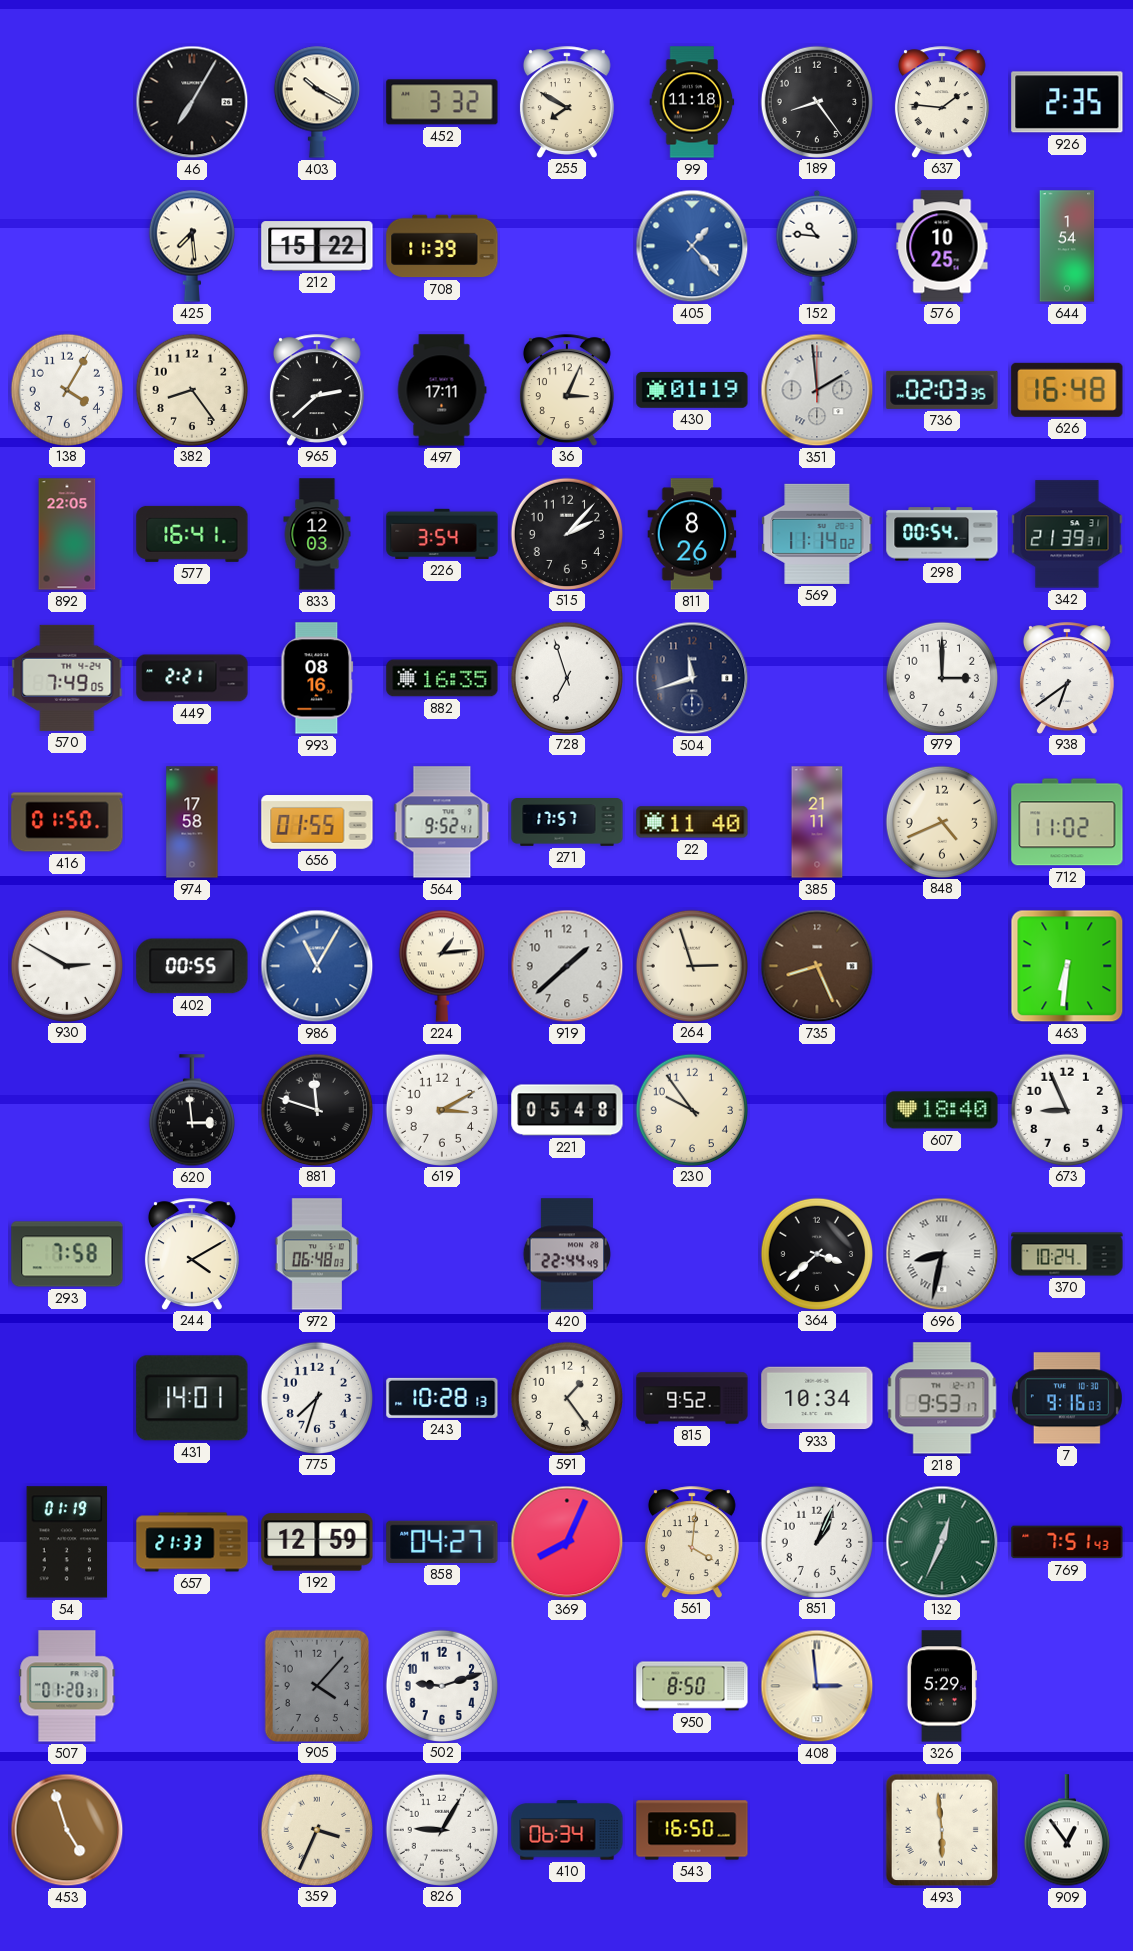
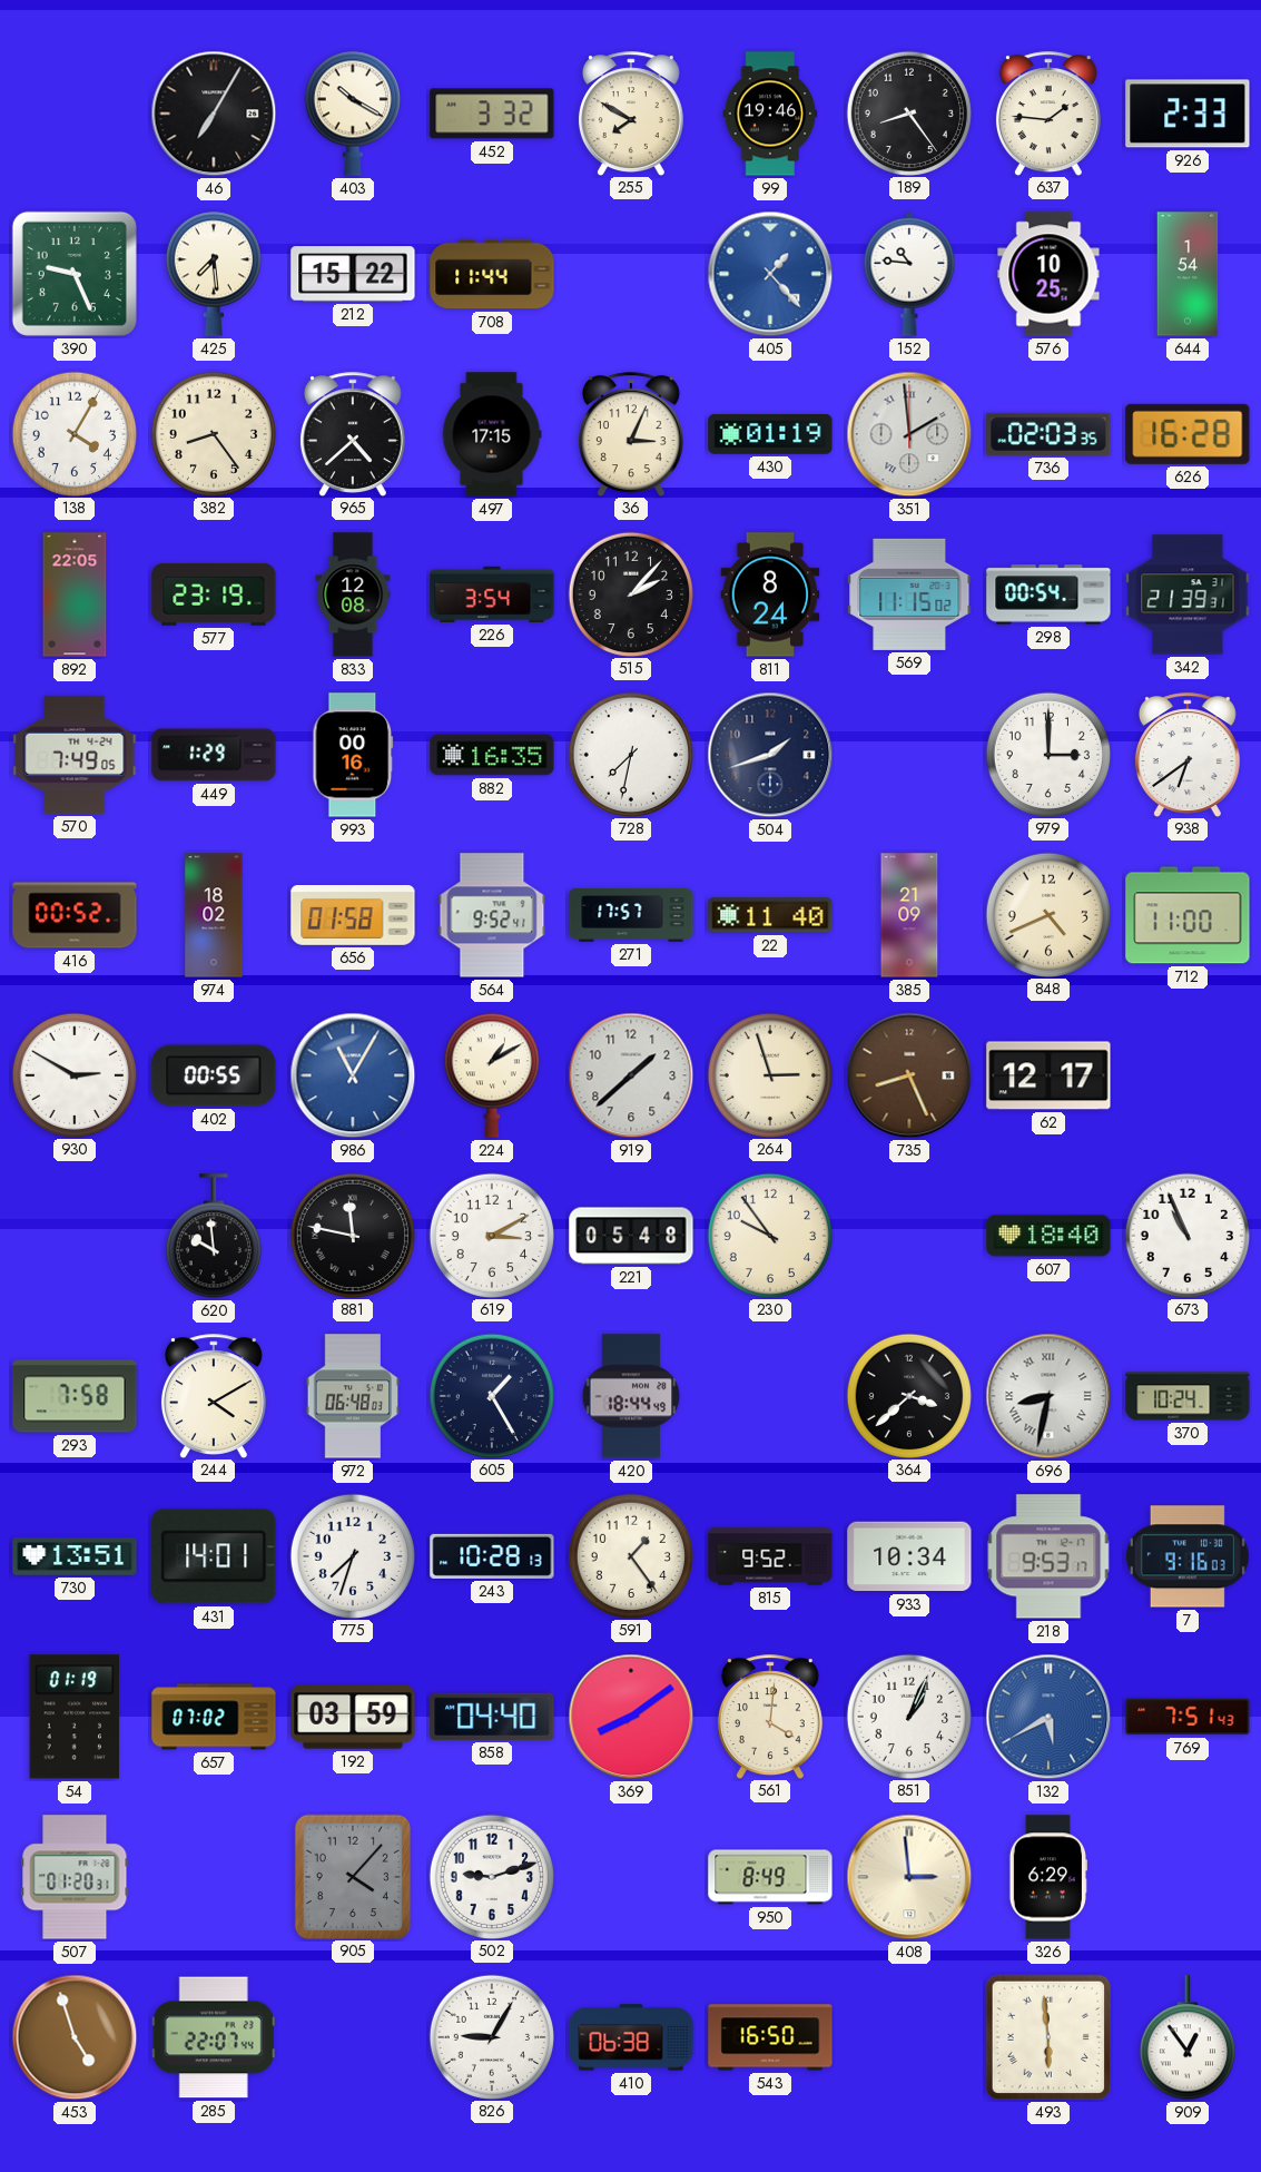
99: 11:18 -> 19:46 (770, 114)
926: 2:35 -> 2:33 (1188, 114)
390: none -> 9:26 (75, 274)
708: 11:39 -> 11:44 (492, 274)
965: 2:38 -> 4:38 (353, 434)
497: 17:11 -> 17:15 (492, 434)
626: 16:48 -> 16:28 (1188, 434)
577: 16:41 -> 23:19 (214, 594)
833: 12:03 -> 12:08 (353, 594)
811: 8:26 -> 8:24 (770, 594)
569: 11:14 -> 11:15 (909, 594)
449: 2:21 -> 1:29 (214, 755)
993: 08:16 -> 00:16 (353, 755)
728: 6:57 -> 7:32 (630, 754)
504: 11:42 -> 1:42 (770, 755)
416: 01:50 -> 00:52 (75, 915)
974: 17:58 -> 18:02 (214, 915)
656: 01:55 -> 01:58 (353, 916)
385: 21:11 -> 21:09 (909, 915)
712: 11:02 -> 11:00 (1188, 915)
224: 1:14 -> 1:10 (492, 1075)
62: none -> 12:17 (1048, 1075)
463: 6:31 -> none (1067, 966)
620: 2:59 -> 9:59 (214, 1237)
881: 11:48 -> 11:47 (352, 1235)
673: 8:56 -> 10:56 (1186, 1235)
605: none -> 1:25 (491, 1395)
420: 22:44 -> 18:44 (631, 1396)
730: none -> 13:51 (75, 1556)
657: 21:33 -> 07:02 (214, 1717)
192: 12:59 -> 03:59 (353, 1717)
858: 04:27 -> 04:40 (492, 1717)
369: 8:04 -> 8:09 (631, 1717)
132: 12:34 -> 5:40 (1048, 1717)
132 dial: green -> blue (1048, 1717)
950: 8:50 -> 8:49 (770, 1877)
326: 5:29 -> 6:29 (1048, 1877)
285: none -> 22:07 (214, 2037)
359: 3:34 -> none (316, 1829)
410: 06:34 -> 06:38 (631, 2037)
